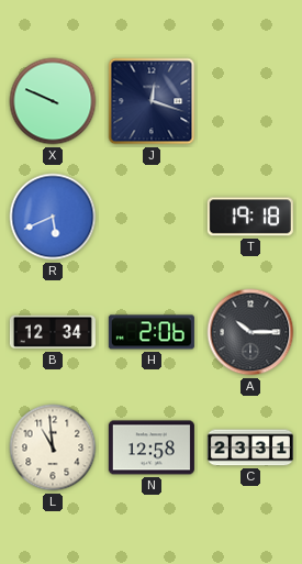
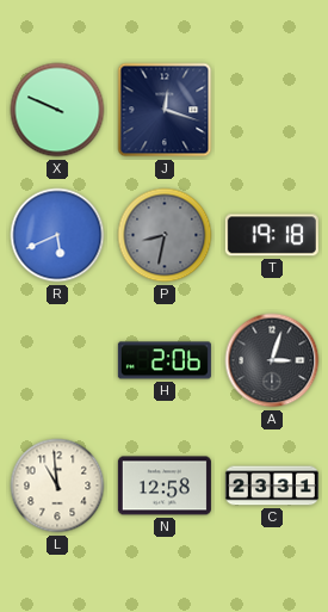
P: none -> 8:32 (165, 235)
B: 12:34 -> none (53, 332)
A: 10:15 -> 3:03 (272, 360)
